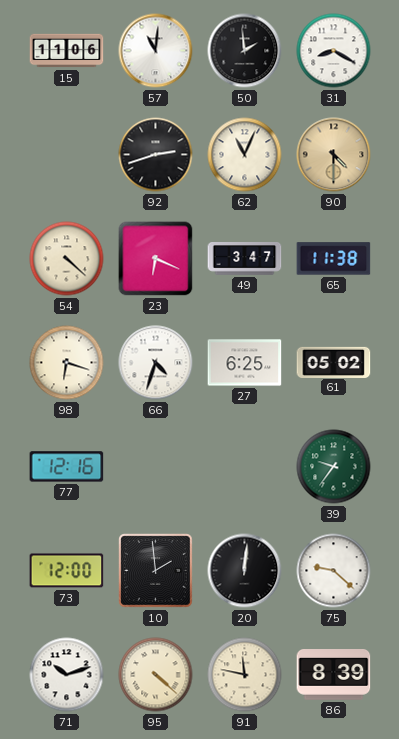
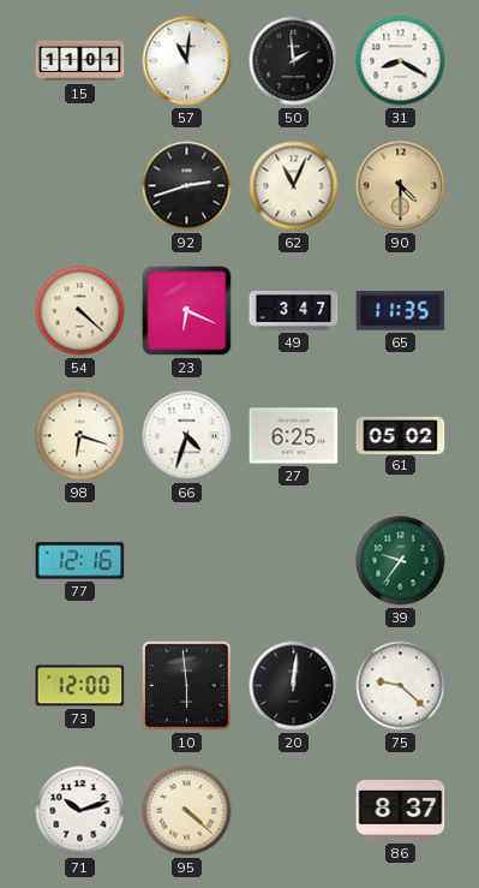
15: 11:06 -> 11:01 (80, 61)
65: 11:38 -> 11:35 (401, 311)
10: 1:59 -> 5:59 (187, 686)
91: 11:47 -> none (245, 675)
86: 8:39 -> 8:37 (401, 811)
